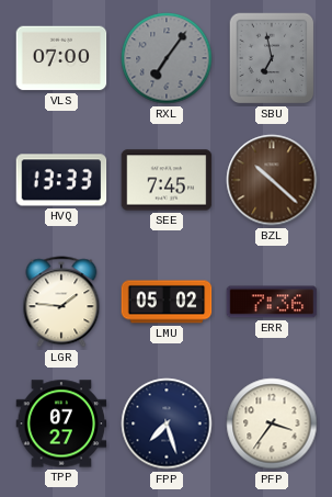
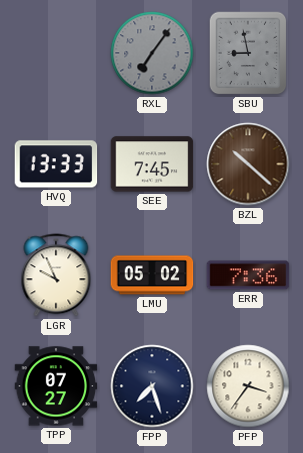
VLS: 07:00 -> none (61, 58)
SBU: 6:58 -> 8:58 (248, 53)
LGR: 1:46 -> 9:56 (56, 275)
